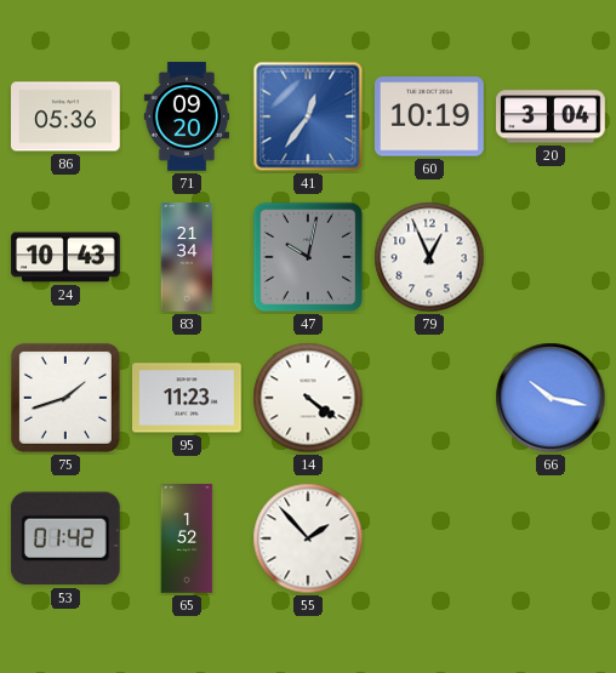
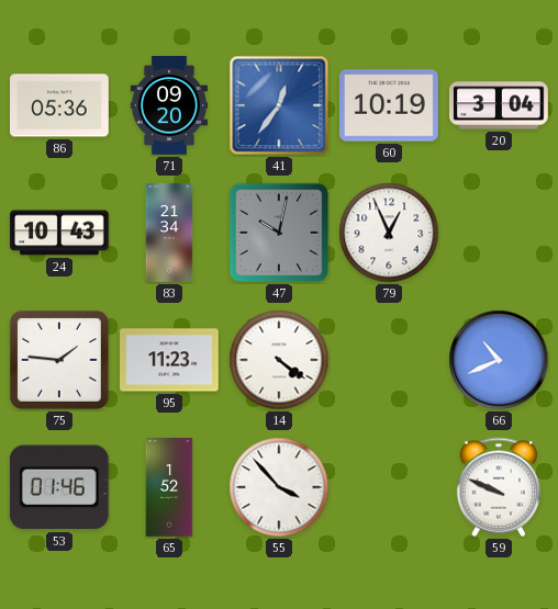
75: 1:42 -> 1:46 (59, 360)
66: 10:17 -> 10:41 (499, 360)
53: 01:42 -> 01:46 (59, 487)
55: 1:53 -> 3:53 (279, 487)
59: none -> 9:49 (498, 487)
